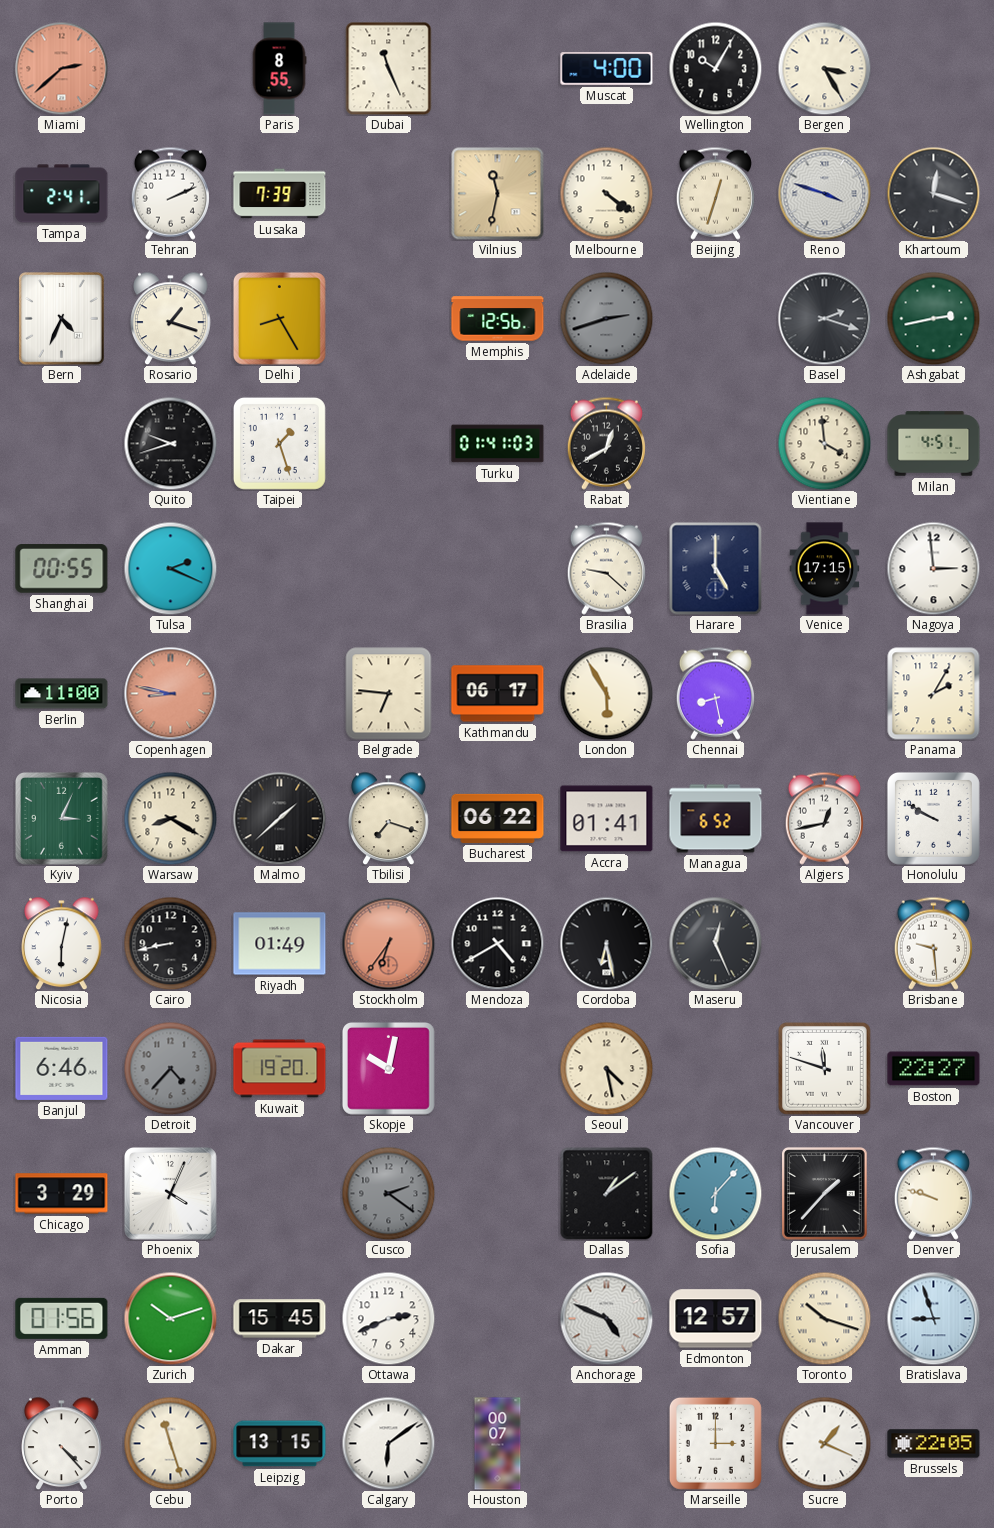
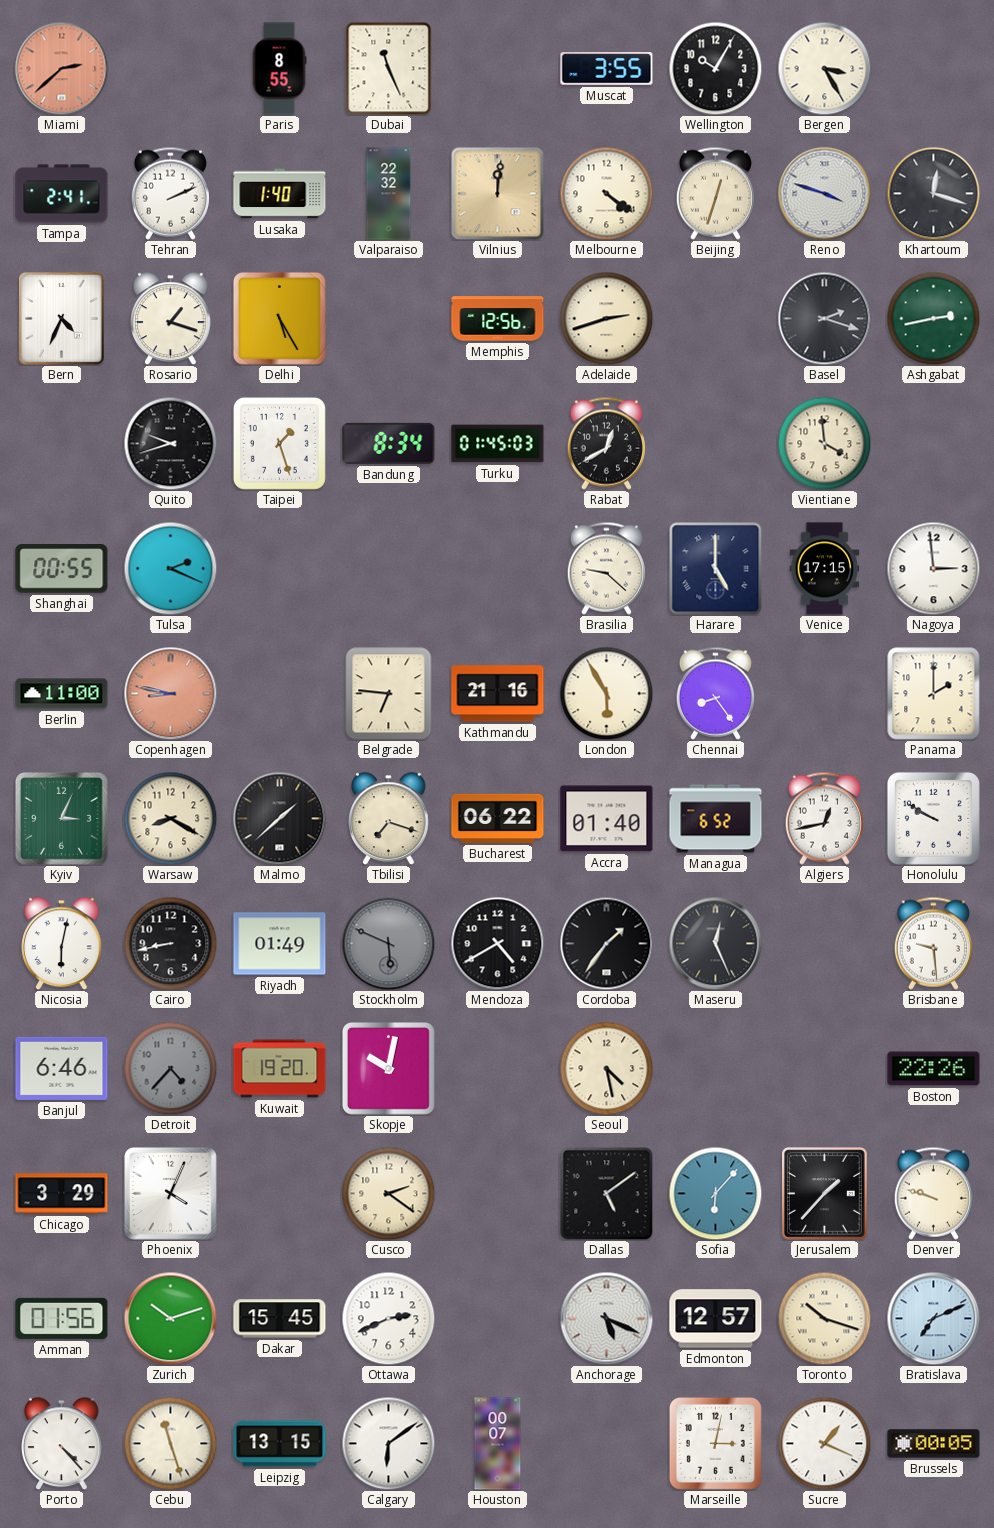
Muscat: 4:00 -> 3:55 (607, 69)
Lusaka: 7:39 -> 1:40 (280, 194)
Valparaiso: none -> 22:32 (389, 194)
Vilnius: 11:32 -> 12:01 (497, 193)
Delhi: 8:25 -> 5:25 (280, 319)
Adelaide dial: grey -> cream (606, 318)
Bandung: none -> 8:34 (389, 443)
Turku: 01:41 -> 01:45 (498, 444)
Milan: 4:51 -> none (934, 444)
Kathmandu: 06:17 -> 21:16 (498, 694)
Chennai: 8:28 -> 8:24 (715, 693)
Panama: 2:05 -> 2:00 (934, 694)
Accra: 01:41 -> 01:40 (607, 819)
Stockholm: 6:36 -> 5:49 (388, 943)
Stockholm dial: salmon -> grey (388, 943)
Cordoba: 6:28 -> 1:36 (606, 943)
Vancouver: 11:48 -> none (824, 1068)
Boston: 22:27 -> 22:26 (934, 1069)
Cusco dial: grey -> cream (388, 1193)
Dallas: 1:09 -> 5:09 (606, 1193)
Anchorage: 4:49 -> 5:19 (606, 1318)
Bratislava: 8:57 -> 7:11 (933, 1318)
Marseille: 3:00 -> 3:02 (715, 1443)
Brussels: 22:05 -> 00:05 (934, 1444)
